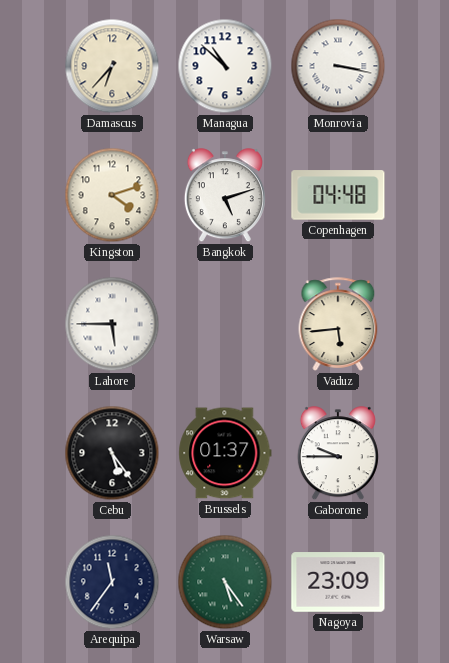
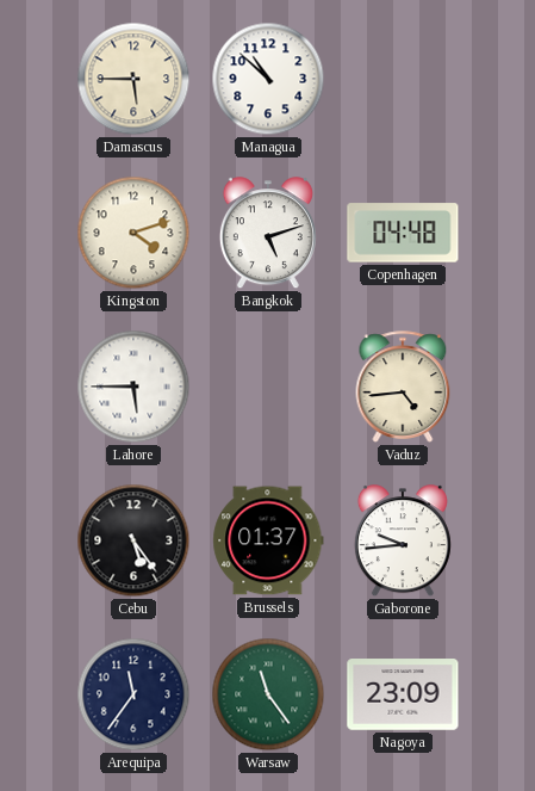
Damascus: 6:37 -> 5:45 (133, 79)
Monrovia: 3:17 -> none (338, 66)
Vaduz: 5:44 -> 4:44 (403, 387)
Gaborone: 9:45 -> 9:44 (403, 542)
Warsaw: 5:24 -> 11:24 (268, 694)
